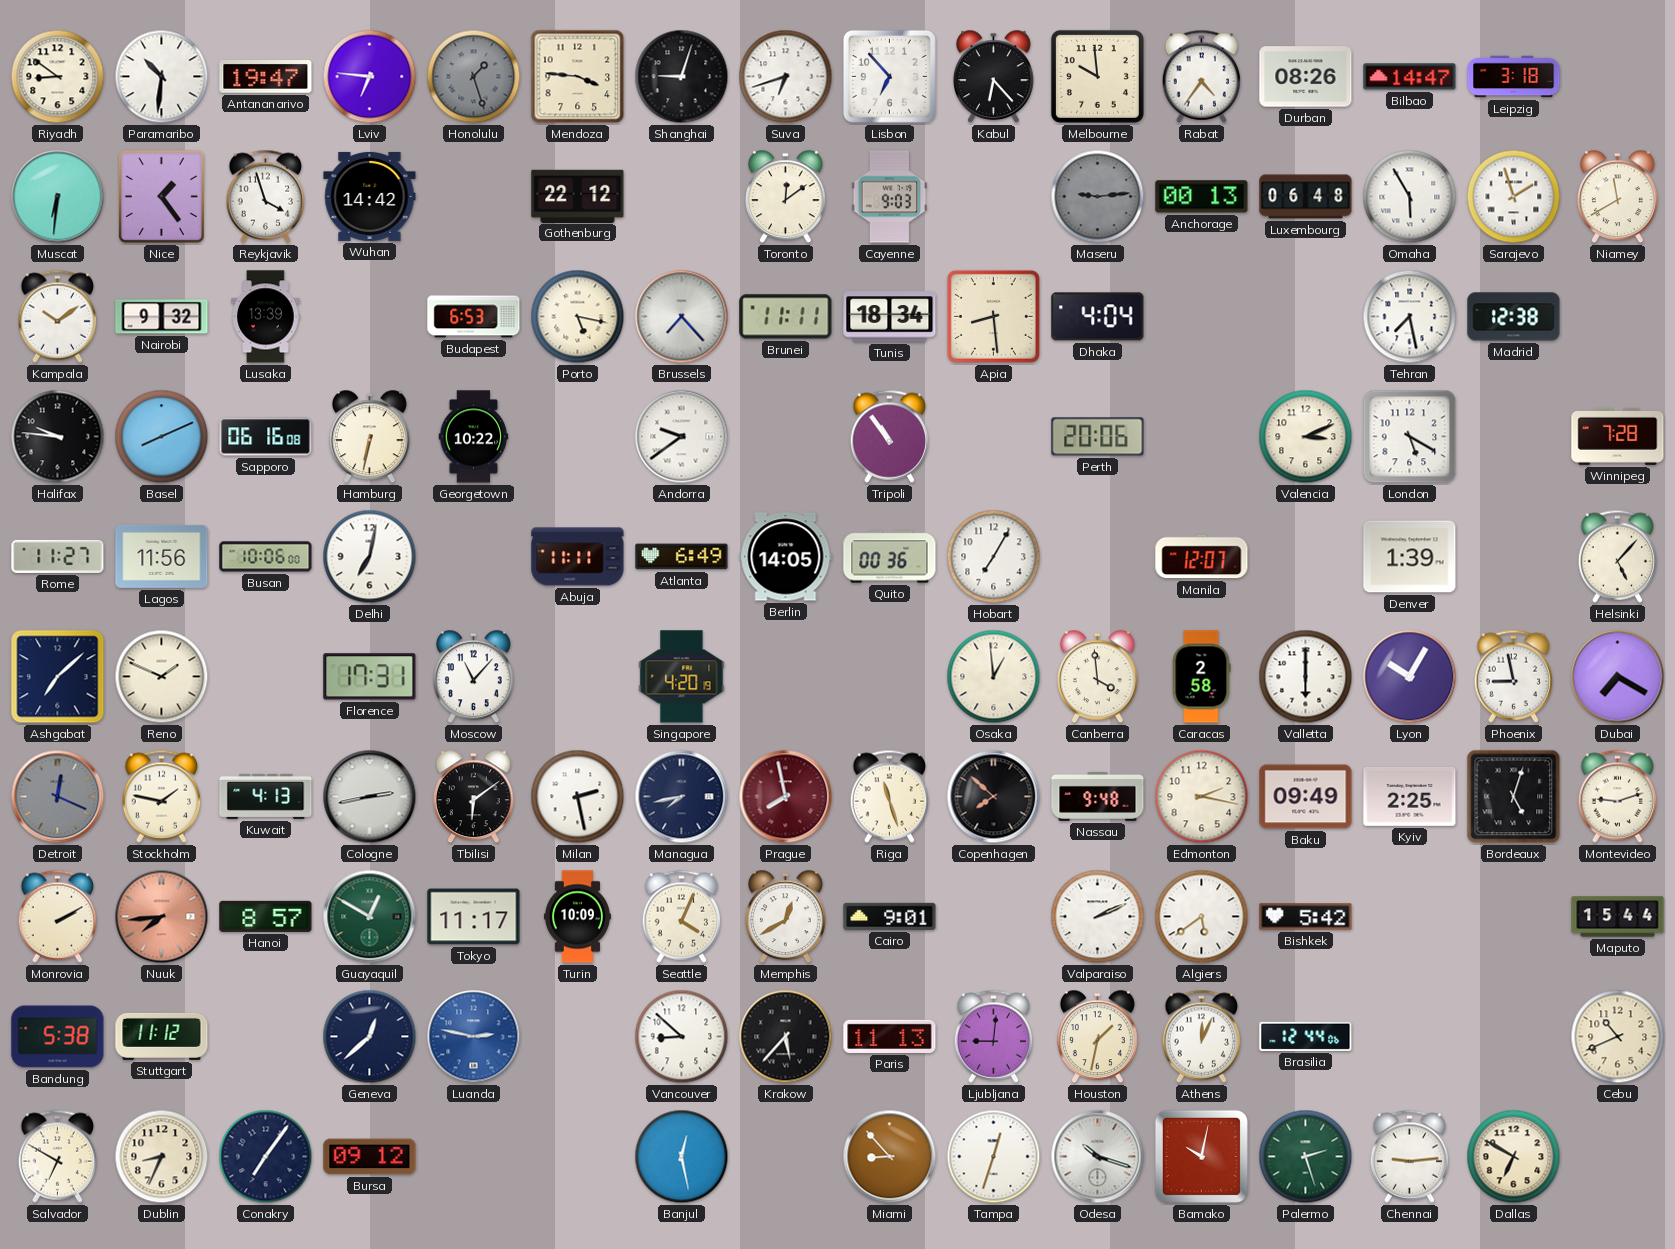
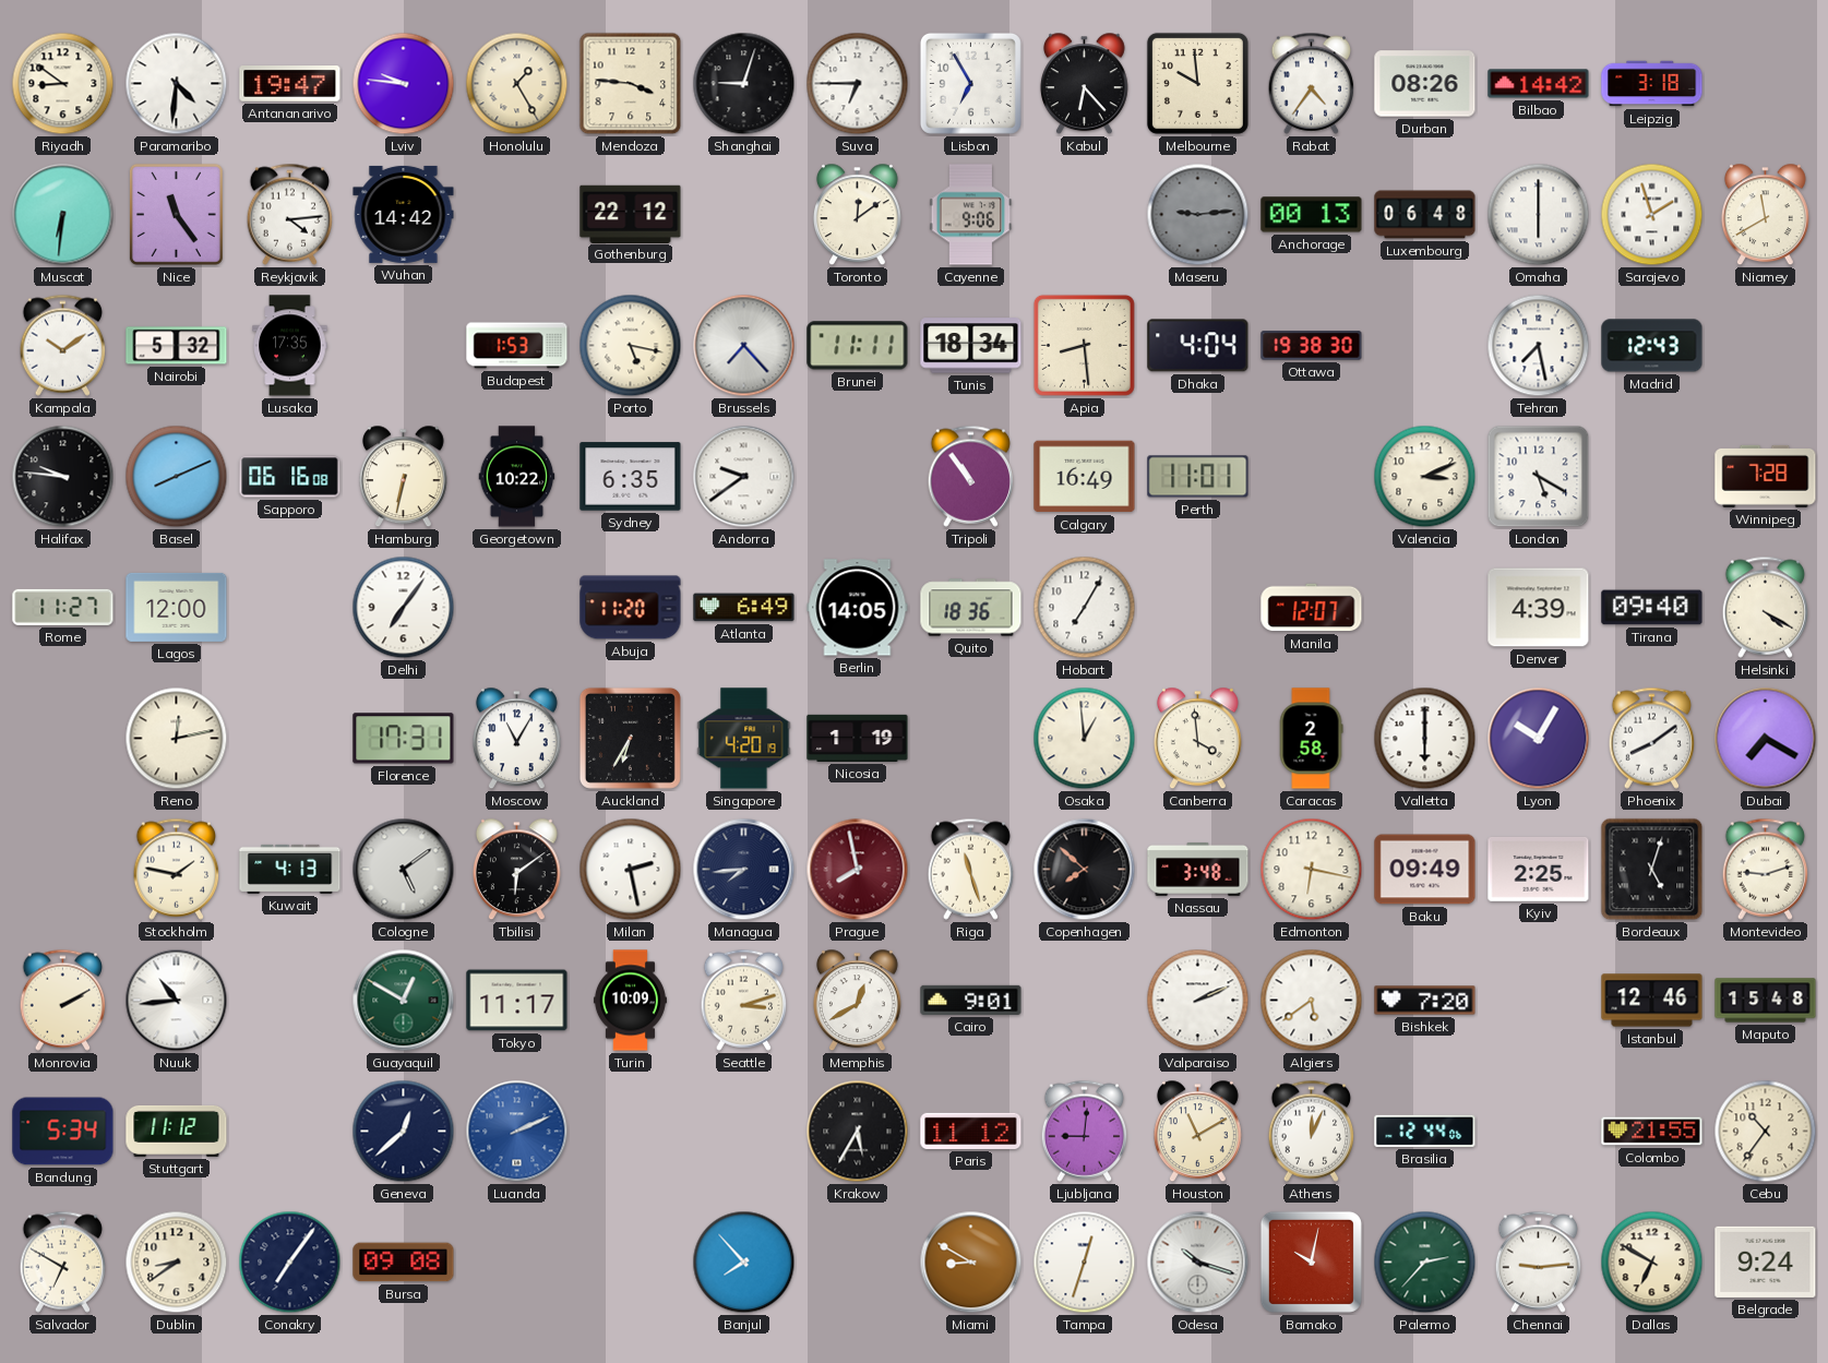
Paramaribo: 10:31 -> 4:31 (177, 84)
Lviv: 6:46 -> 9:46 (404, 84)
Honolulu: 1:27 -> 1:25 (517, 84)
Honolulu dial: grey -> cream (517, 84)
Suva: 6:42 -> 6:45 (858, 84)
Lisbon: 6:53 -> 6:55 (970, 83)
Bilbao: 14:47 -> 14:42 (1539, 84)
Nice: 1:24 -> 11:24 (176, 214)
Reykjavik: 3:57 -> 4:14 (290, 214)
Cayenne: 9:03 -> 9:06 (971, 215)
Omaha: 5:55 -> 6:00 (1539, 215)
Nairobi: 9:32 -> 5:32 (177, 346)
Lusaka: 13:39 -> 17:35 (290, 346)
Budapest: 6:53 -> 1:53 (517, 346)
Ottawa: none -> 19:38 (1312, 346)
Madrid: 12:38 -> 12:43 (1652, 346)
Sydney: none -> 6:35 (631, 477)
Calgary: none -> 16:49 (1085, 477)
Perth: 20:06 -> 11:01 (1198, 477)
Lagos: 11:56 -> 12:00 (177, 607)
Busan: 10:06 -> none (266, 557)
Delhi: 7:02 -> 7:06 (404, 608)
Abuja: 11:11 -> 11:20 (631, 608)
Quito: 00:36 -> 18:36 (971, 608)
Denver: 1:39 -> 4:39 (1539, 608)
Tirana: none -> 09:40 (1652, 608)
Helsinki: 5:07 -> 4:20 (1766, 607)
Ashgabat: 7:08 -> none (58, 677)
Reno: 1:49 -> 12:13 (177, 739)
Moscow: 11:07 -> 11:05 (516, 739)
Auckland: none -> 6:35 (630, 738)
Nicosia: none -> 1:19 (858, 738)
Phoenix: 8:58 -> 8:09 (1652, 738)
Detroit: 12:19 -> none (58, 797)
Cologne: 2:43 -> 5:09 (404, 870)
Managua: 7:43 -> 7:44 (744, 870)
Nassau: 9:48 -> 3:48 (1198, 869)
Edmonton: 2:17 -> 6:17 (1312, 870)
Nuuk: 7:44 -> 10:44 (177, 1001)
Nuuk dial: salmon -> white (177, 1001)
Hanoi: 8:57 -> none (266, 916)
Seattle: 4:04 -> 3:12 (744, 1000)
Bishkek: 5:42 -> 7:20 (1425, 1001)
Istanbul: none -> 12:46 (1652, 1001)
Maputo: 15:44 -> 15:48 (1766, 1001)
Bandung: 5:38 -> 5:34 (63, 1132)
Luanda: 2:47 -> 2:11 (517, 1132)
Vancouver: 8:52 -> none (682, 1037)
Krakow: 5:37 -> 5:35 (858, 1132)
Paris: 11:13 -> 11:12 (971, 1131)
Houston: 1:32 -> 11:10 (1197, 1132)
Colombo: none -> 21:55 (1652, 1132)
Cebu: 10:41 -> 10:36 (1766, 1132)
Dublin: 8:34 -> 8:39 (177, 1263)
Bursa: 09:12 -> 09:08 (404, 1263)
Banjul: 12:28 -> 7:53 (744, 1263)
Miami: 8:53 -> 8:50 (971, 1263)
Palermo: 2:27 -> 2:37 (1425, 1263)
Belgrade: none -> 9:24 (1766, 1262)
